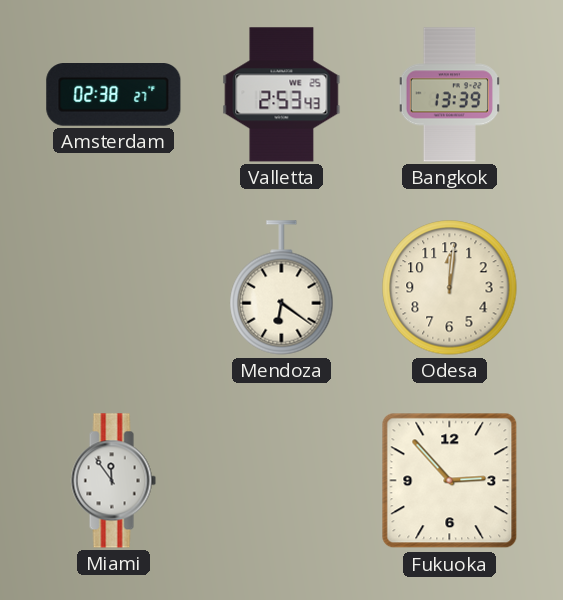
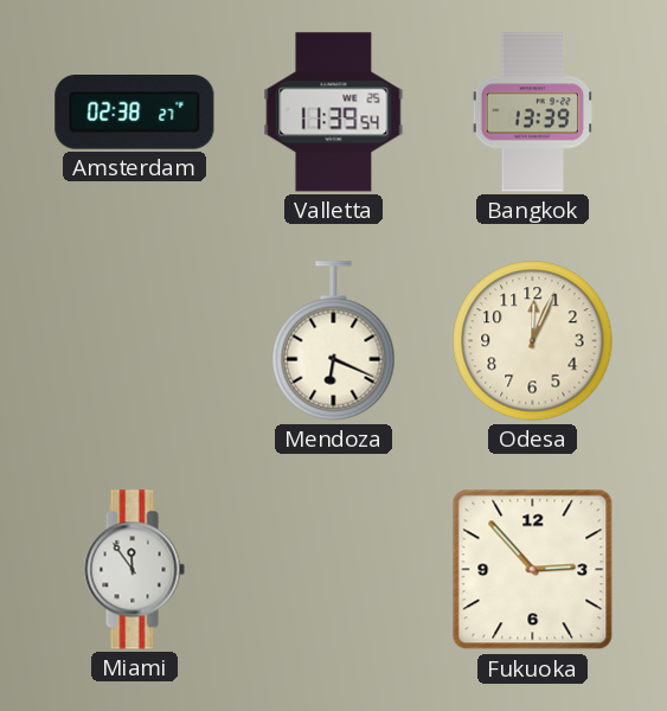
Valletta: 2:53 -> 11:39 (334, 113)
Mendoza: 6:21 -> 6:19 (334, 341)
Odesa: 12:01 -> 12:04 (533, 341)
